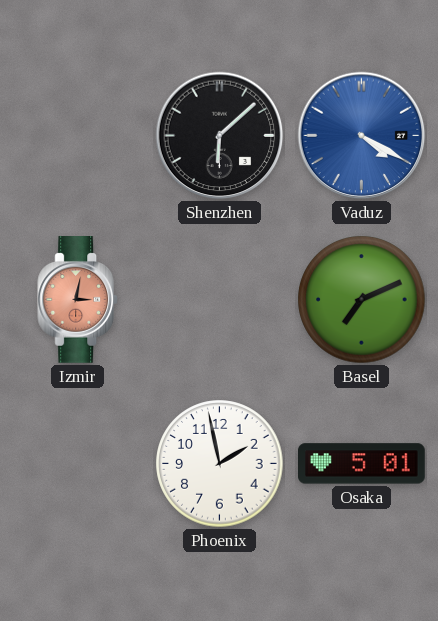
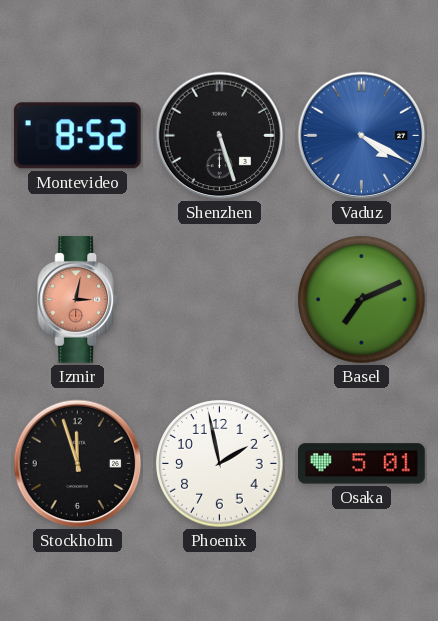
Montevideo: none -> 8:52 (77, 136)
Shenzhen: 6:08 -> 5:27 (220, 136)
Stockholm: none -> 11:57 (78, 464)
